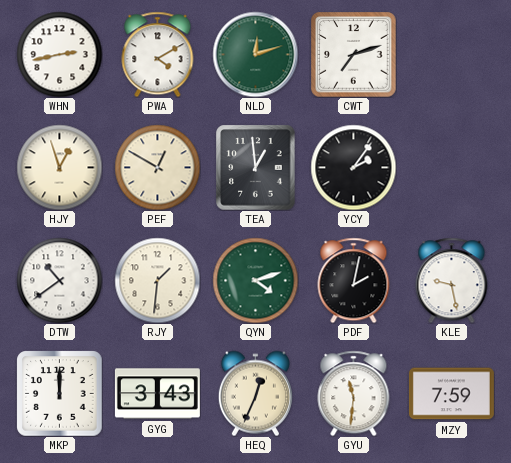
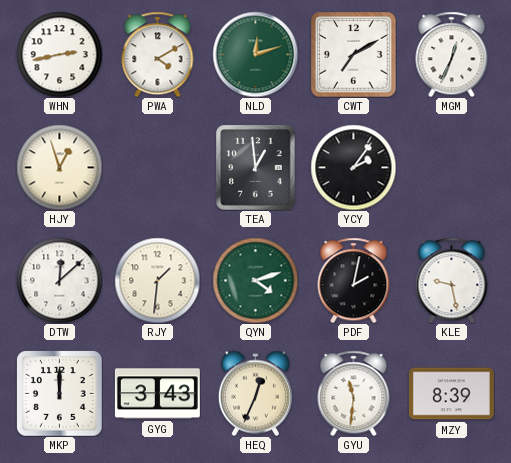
CWT: 7:12 -> 7:10 (353, 54)
MGM: none -> 12:34 (452, 54)
PEF: 12:50 -> none (157, 167)
DTW: 10:39 -> 12:08 (59, 280)
MZY: 7:59 -> 8:39 (451, 394)
